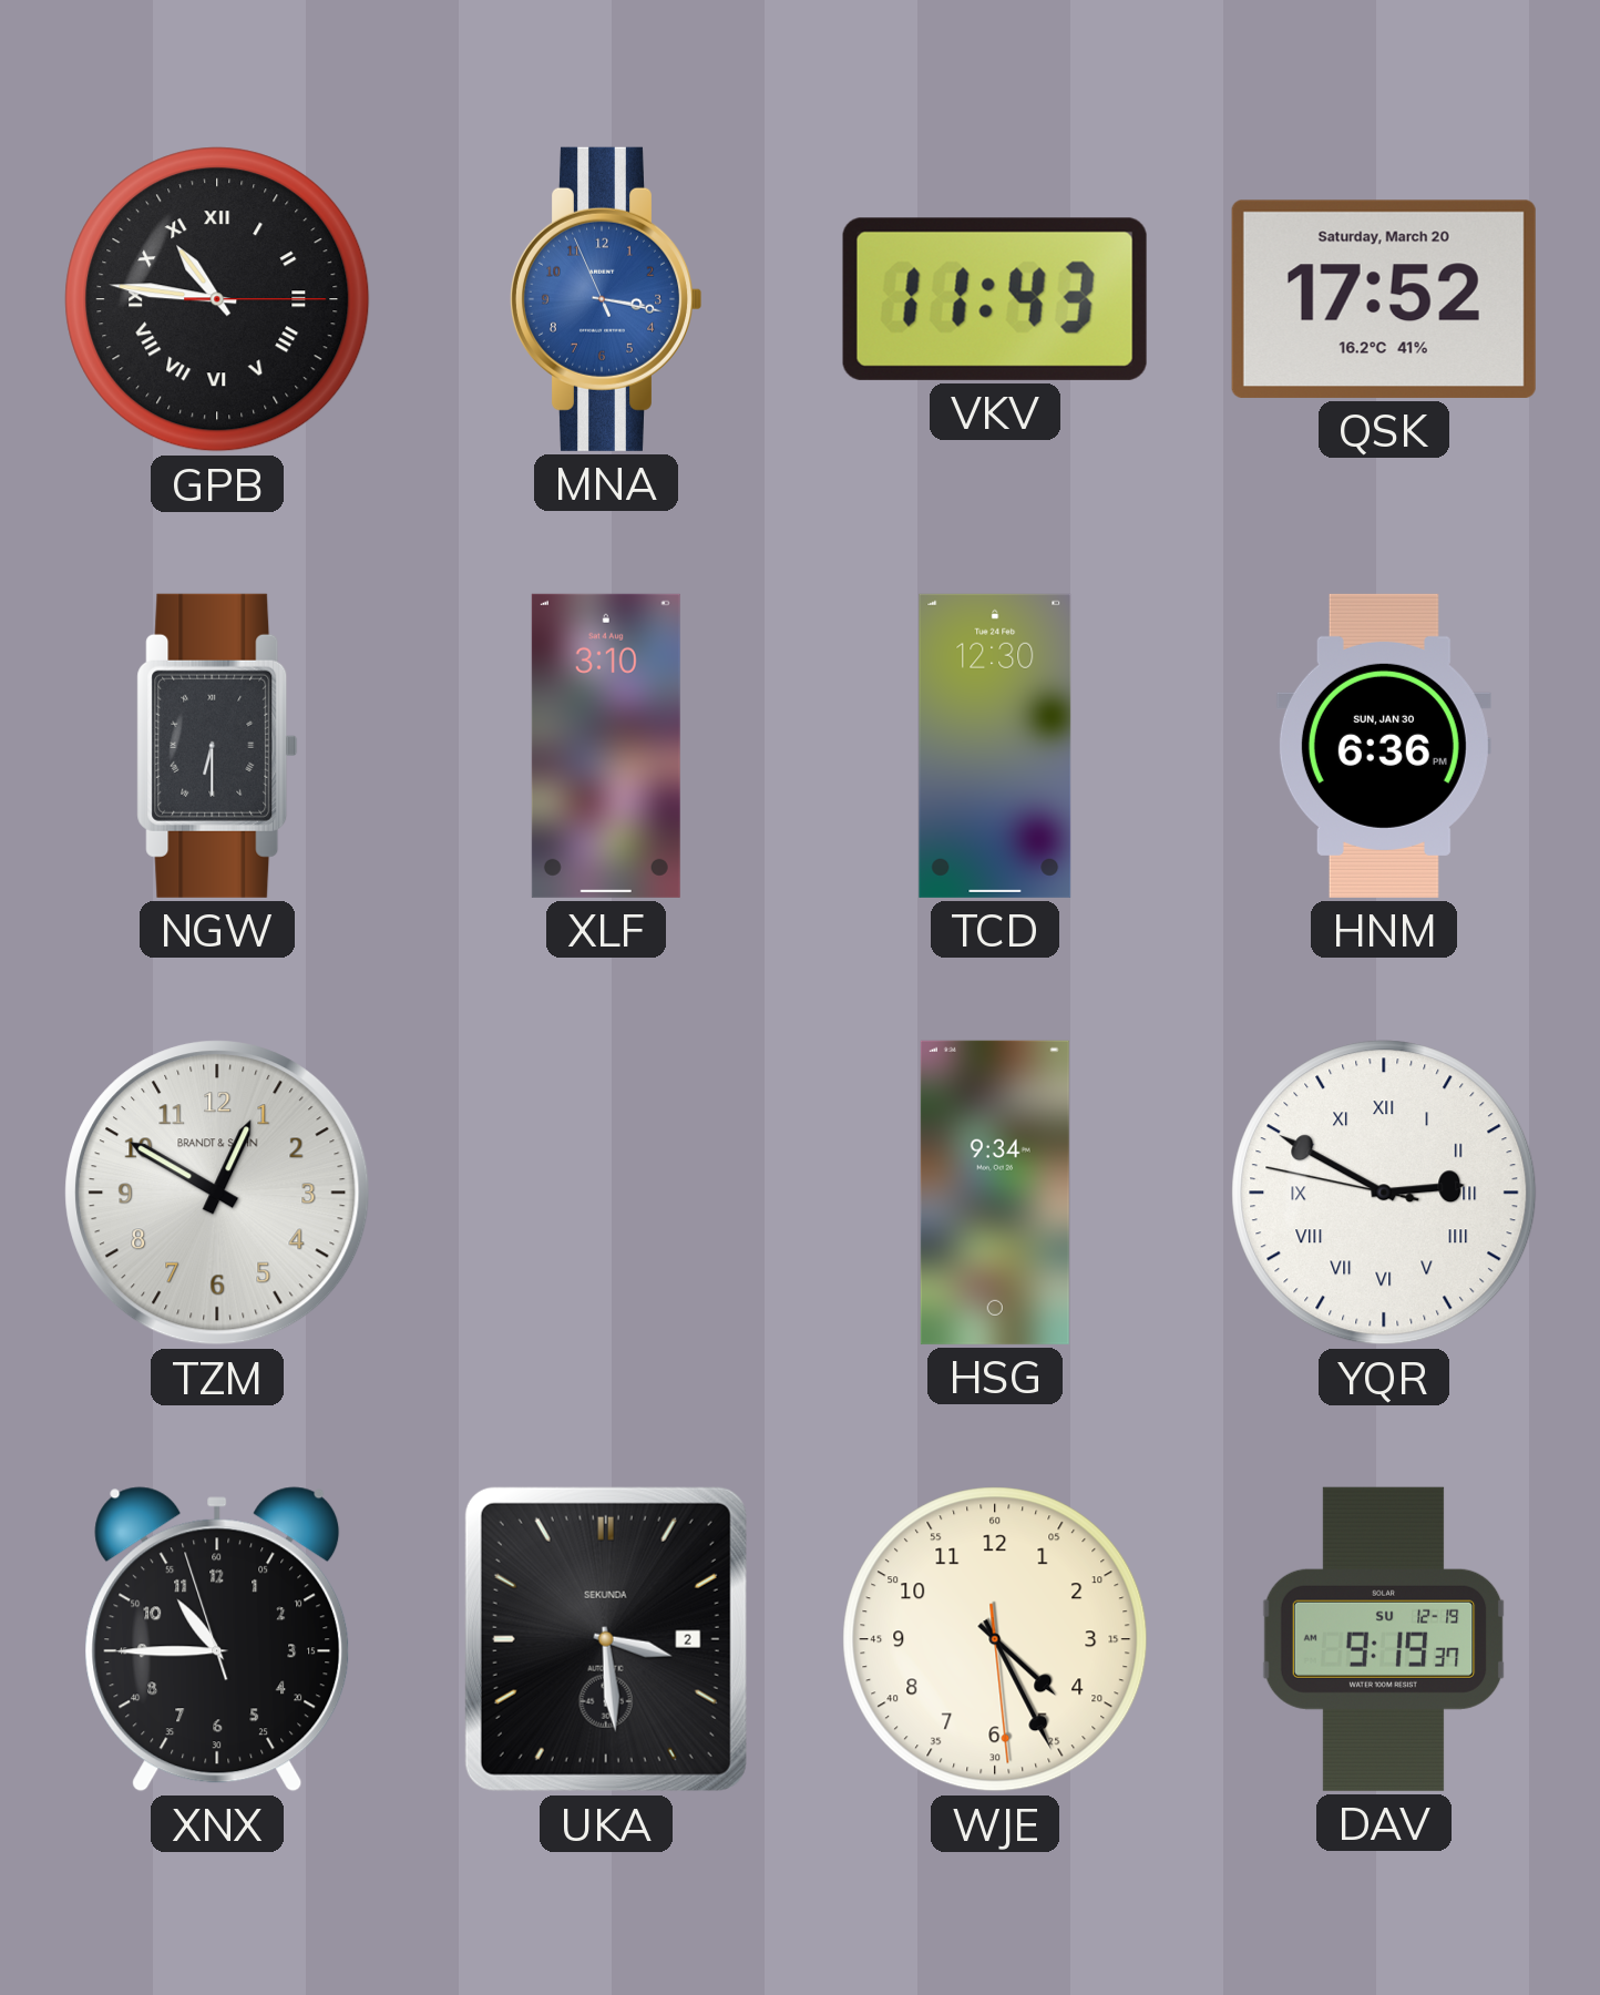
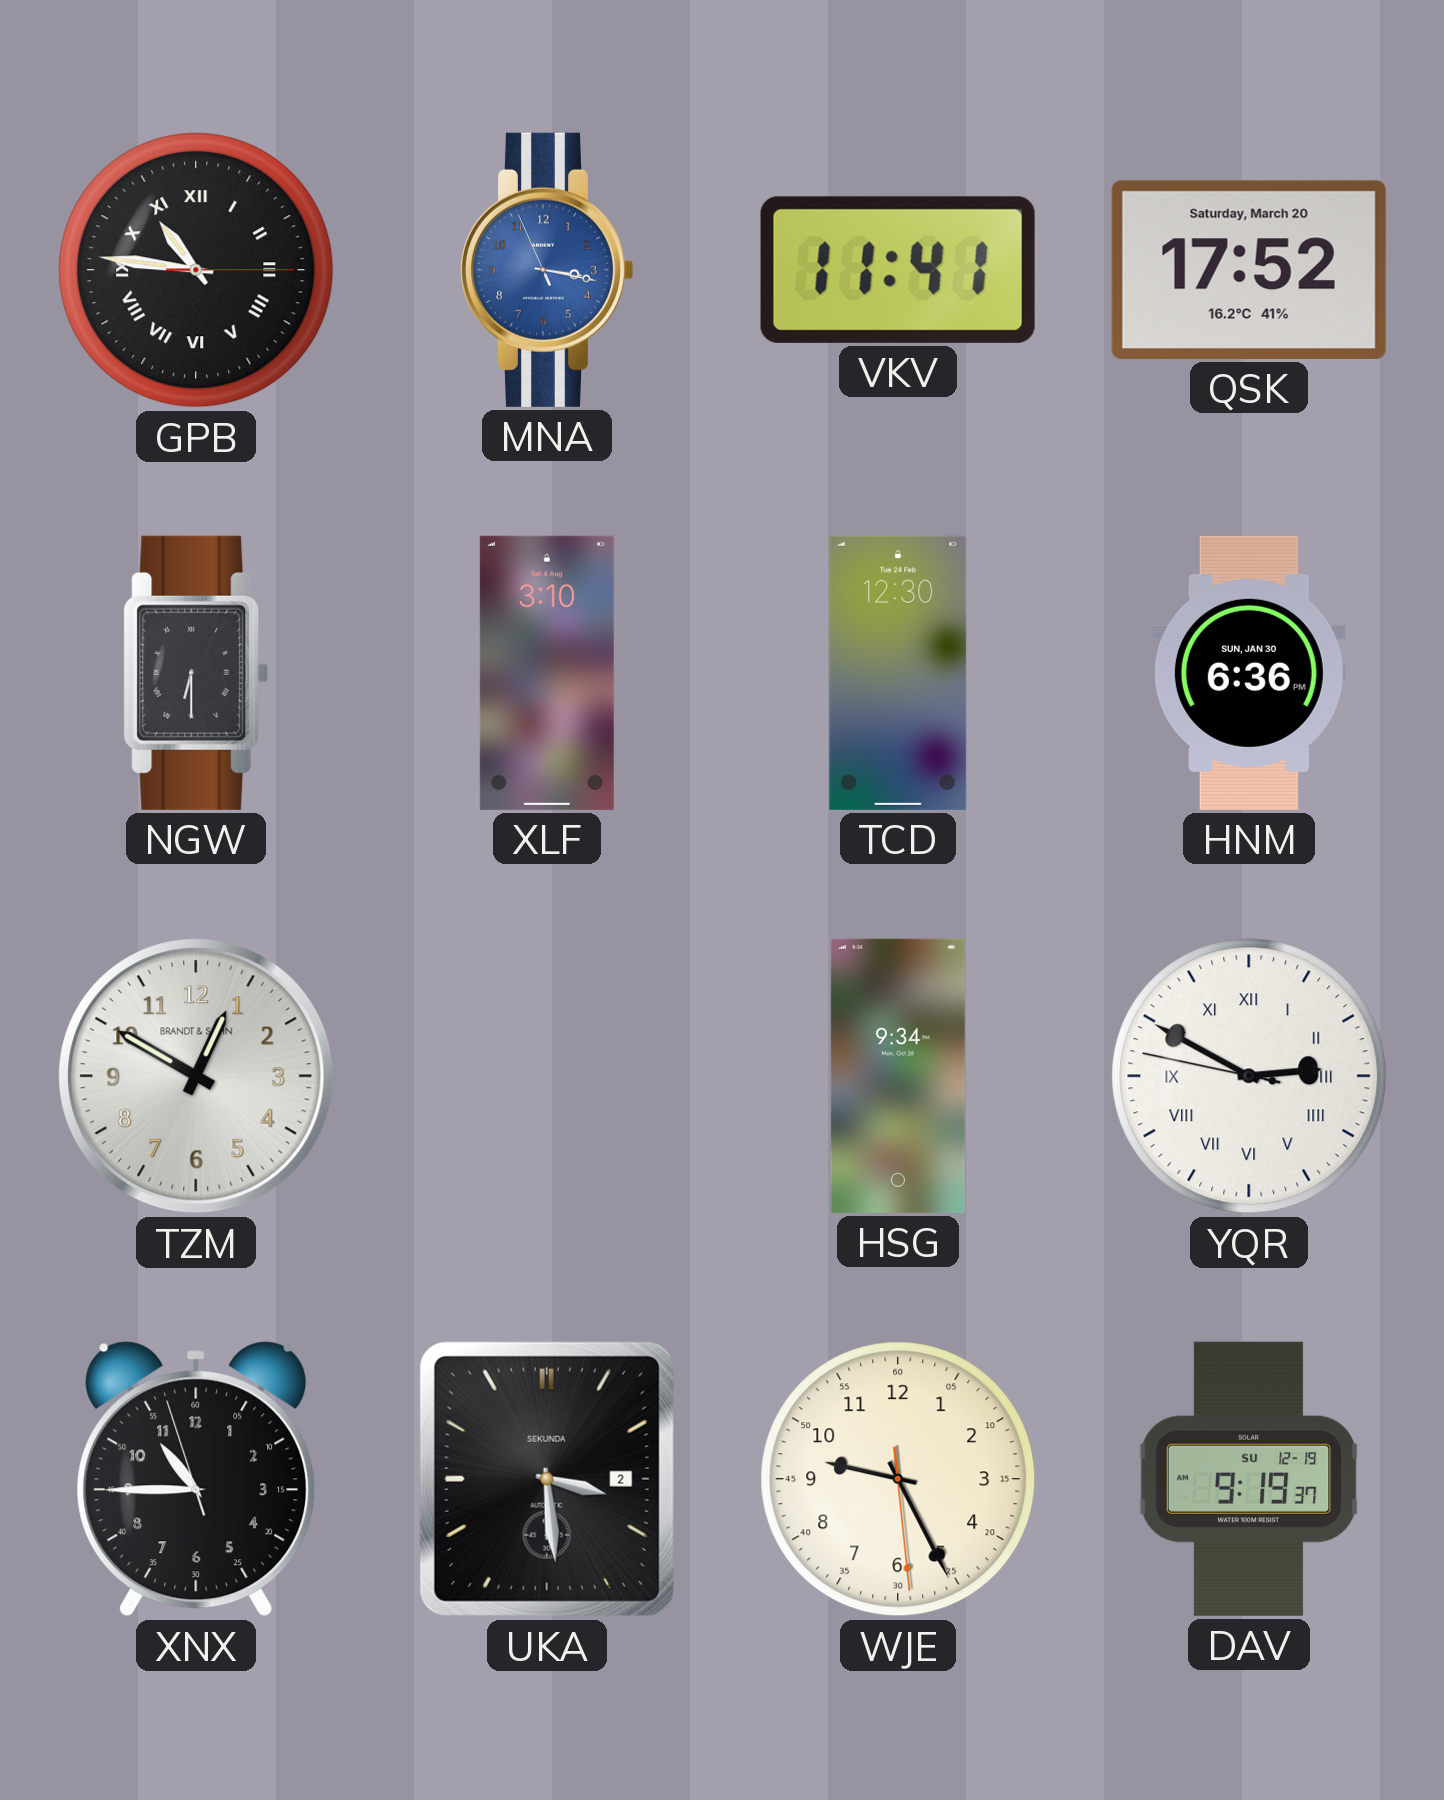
VKV: 11:43 -> 11:41 (898, 270)
WJE: 4:25 -> 9:25 (898, 1479)
